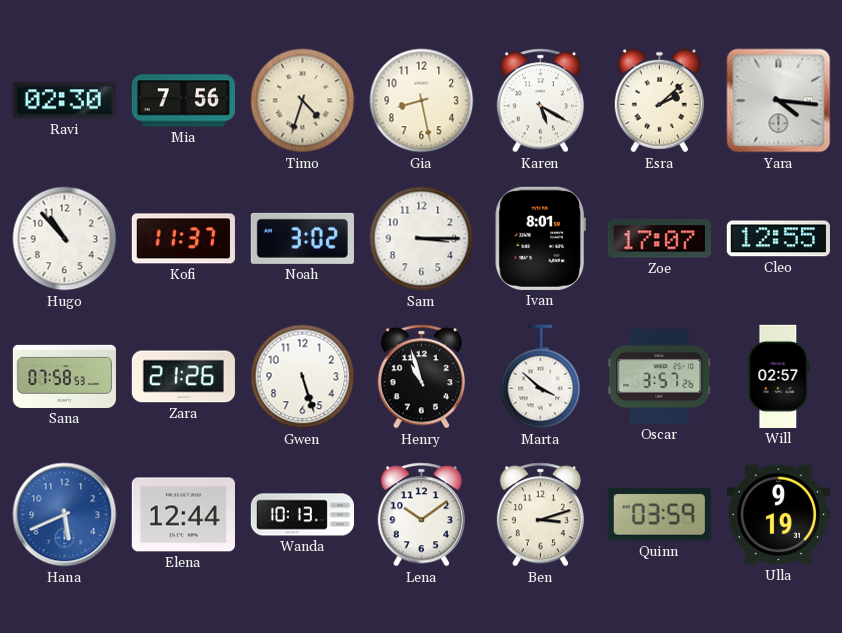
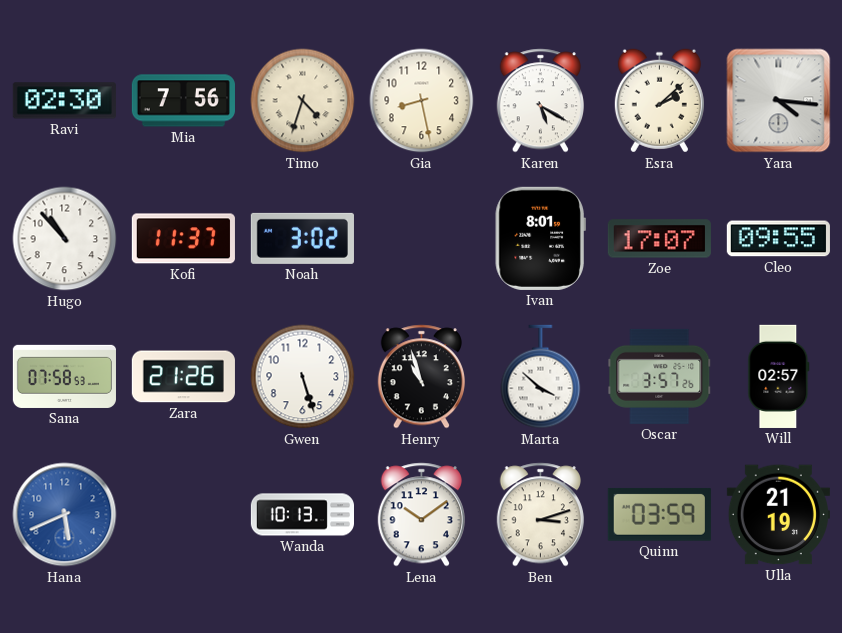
Sam: 3:15 -> none (422, 239)
Cleo: 12:55 -> 09:55 (778, 239)
Elena: 12:44 -> none (183, 515)
Ulla: 9:19 -> 21:19 (778, 515)
